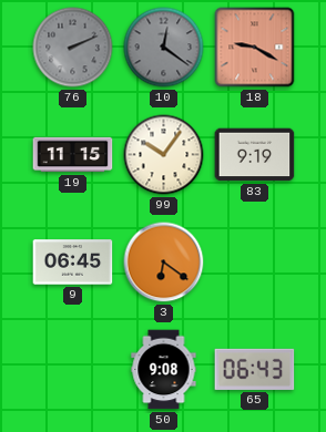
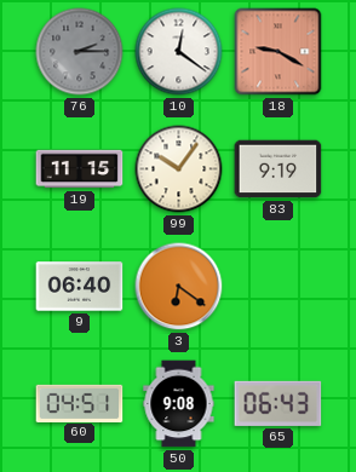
76: 2:11 -> 2:15 (80, 52)
10 dial: grey -> white (179, 52)
9: 06:45 -> 06:40 (80, 287)
60: none -> 04:51 (80, 403)
